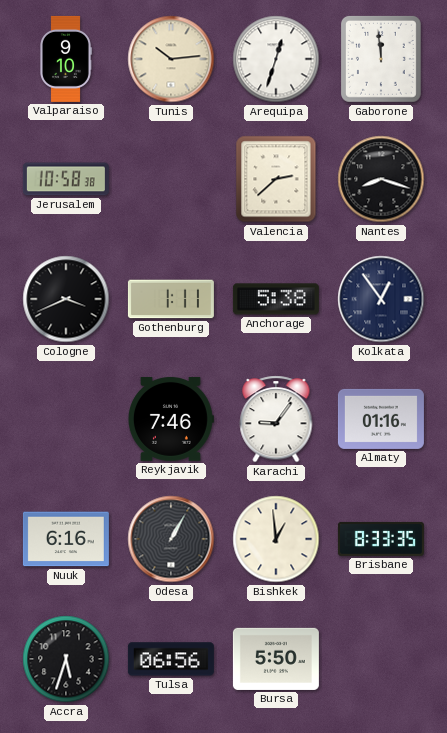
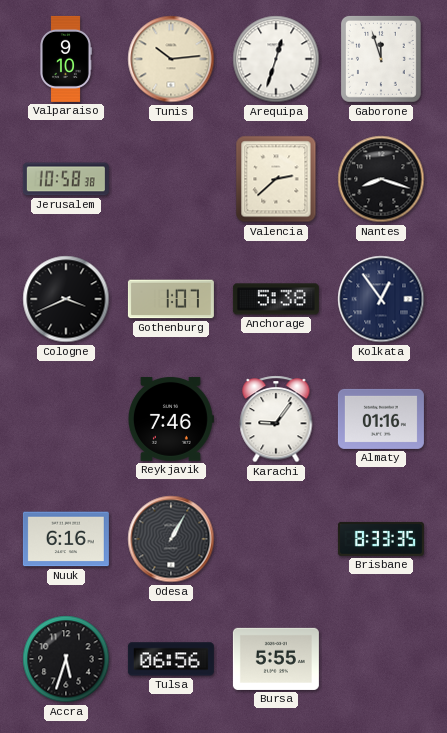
Gaborone: 11:59 -> 11:57 (381, 59)
Gothenburg: 1:11 -> 1:07 (171, 299)
Bishkek: 12:59 -> none (276, 539)
Bursa: 5:50 -> 5:55 (276, 659)
